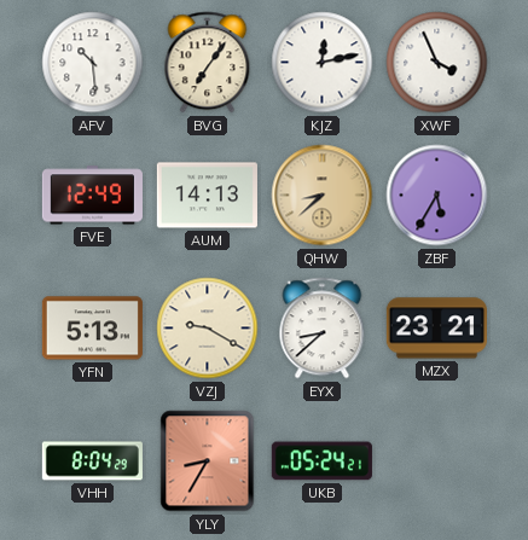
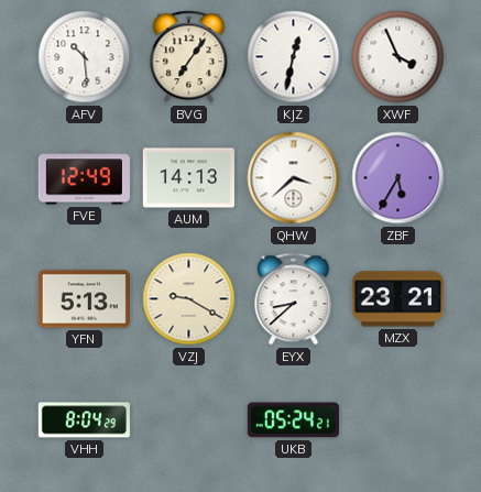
KJZ: 12:13 -> 12:32 (294, 57)
QHW: 8:38 -> 3:38 (294, 178)
QHW dial: champagne -> white (294, 178)
YLY: 8:35 -> none (208, 461)
